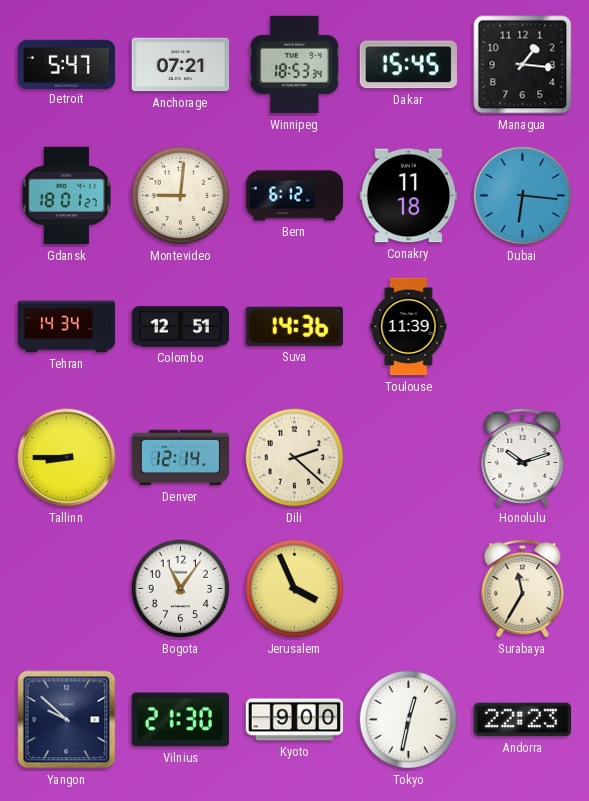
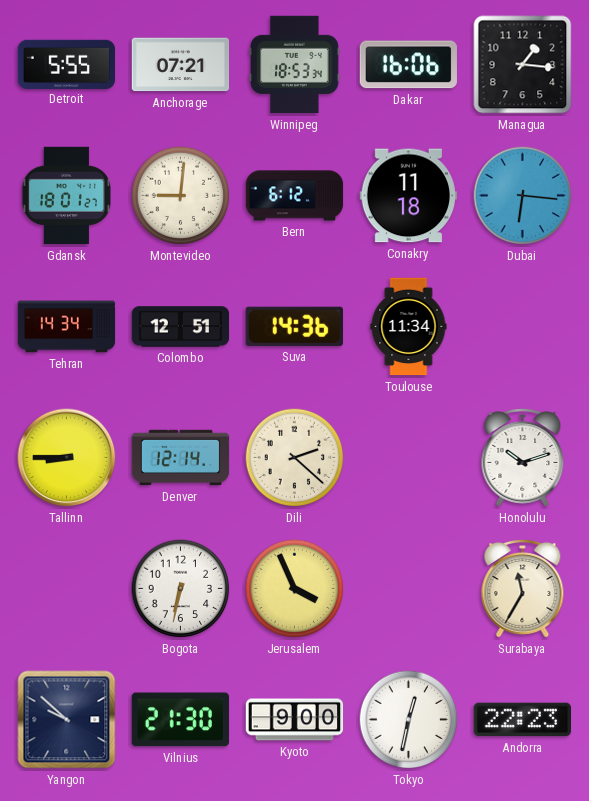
Detroit: 5:47 -> 5:55 (67, 64)
Dakar: 15:45 -> 16:06 (408, 65)
Toulouse: 11:39 -> 11:34 (409, 327)
Bogota: 11:06 -> 6:32 (181, 589)
